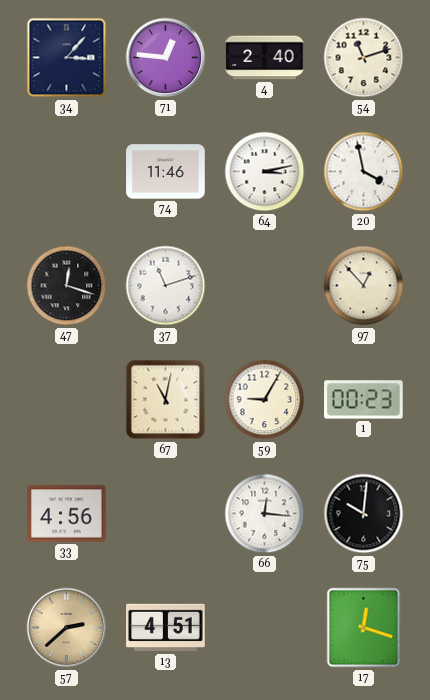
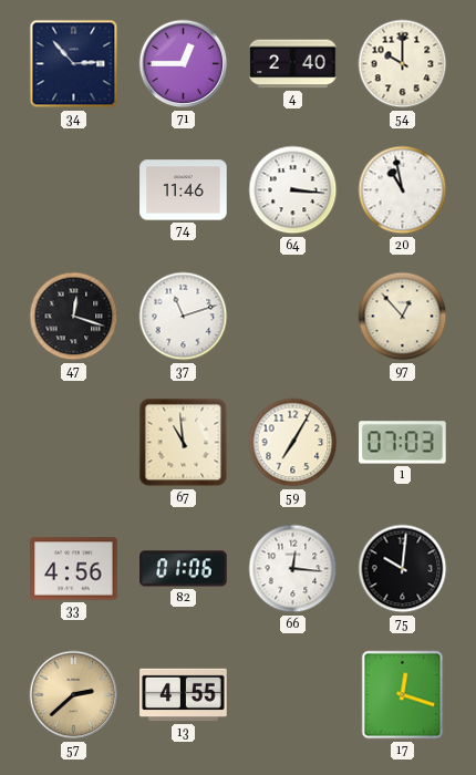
34: 3:07 -> 2:53 (74, 64)
71: 12:46 -> 12:45 (184, 64)
54: 11:12 -> 10:00 (403, 64)
64: 3:13 -> 3:16 (293, 190)
20: 3:58 -> 10:58 (403, 190)
67: 11:02 -> 10:59 (184, 443)
59: 9:05 -> 7:05 (293, 443)
1: 00:23 -> 07:03 (403, 443)
82: none -> 01:06 (184, 569)
13: 4:51 -> 4:55 (184, 695)
